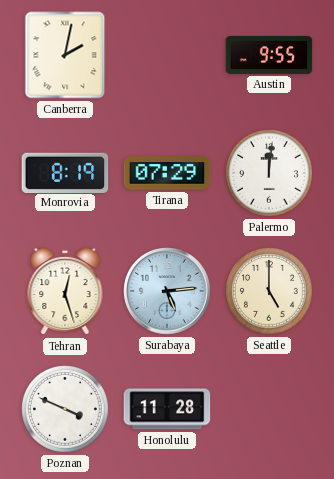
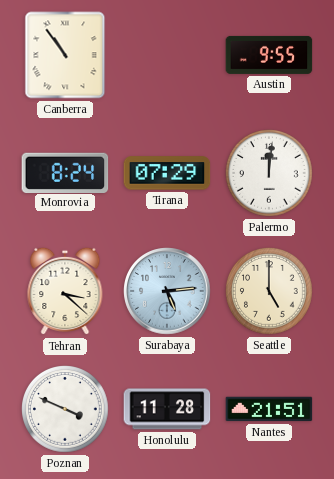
Canberra: 2:02 -> 10:54 (65, 55)
Monrovia: 8:19 -> 8:24 (65, 172)
Tehran: 12:27 -> 3:22 (65, 291)
Nantes: none -> 21:51 (269, 409)
